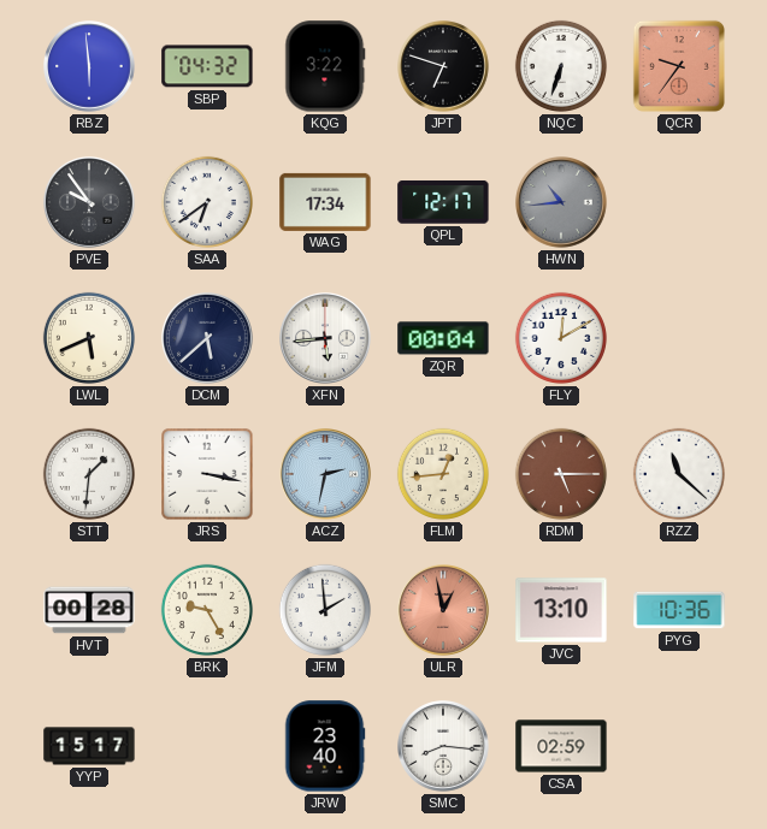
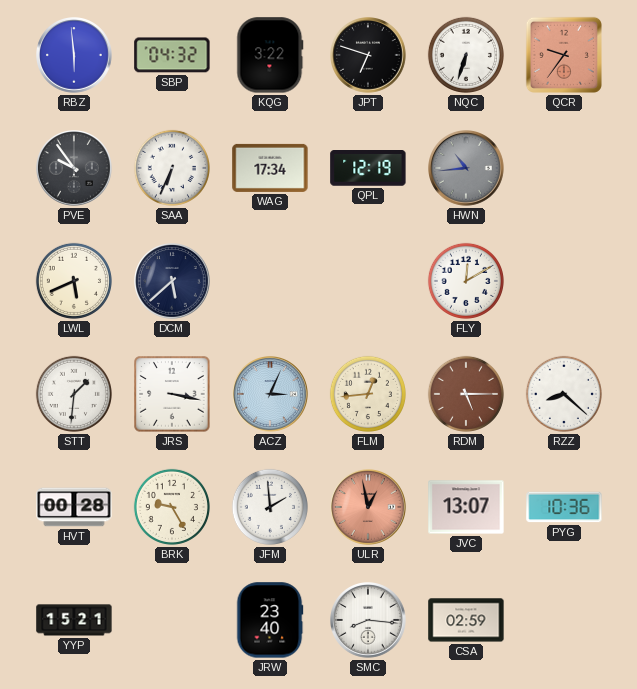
SAA: 6:39 -> 6:34 (172, 168)
QPL: 12:17 -> 12:19 (368, 168)
XFN: 5:44 -> none (326, 339)
ZQR: 00:04 -> none (443, 338)
ACZ: 2:32 -> 3:04 (271, 395)
RZZ: 11:22 -> 8:22 (564, 394)
JVC: 13:10 -> 13:07 (466, 507)
YYP: 15:17 -> 15:21 (74, 620)
